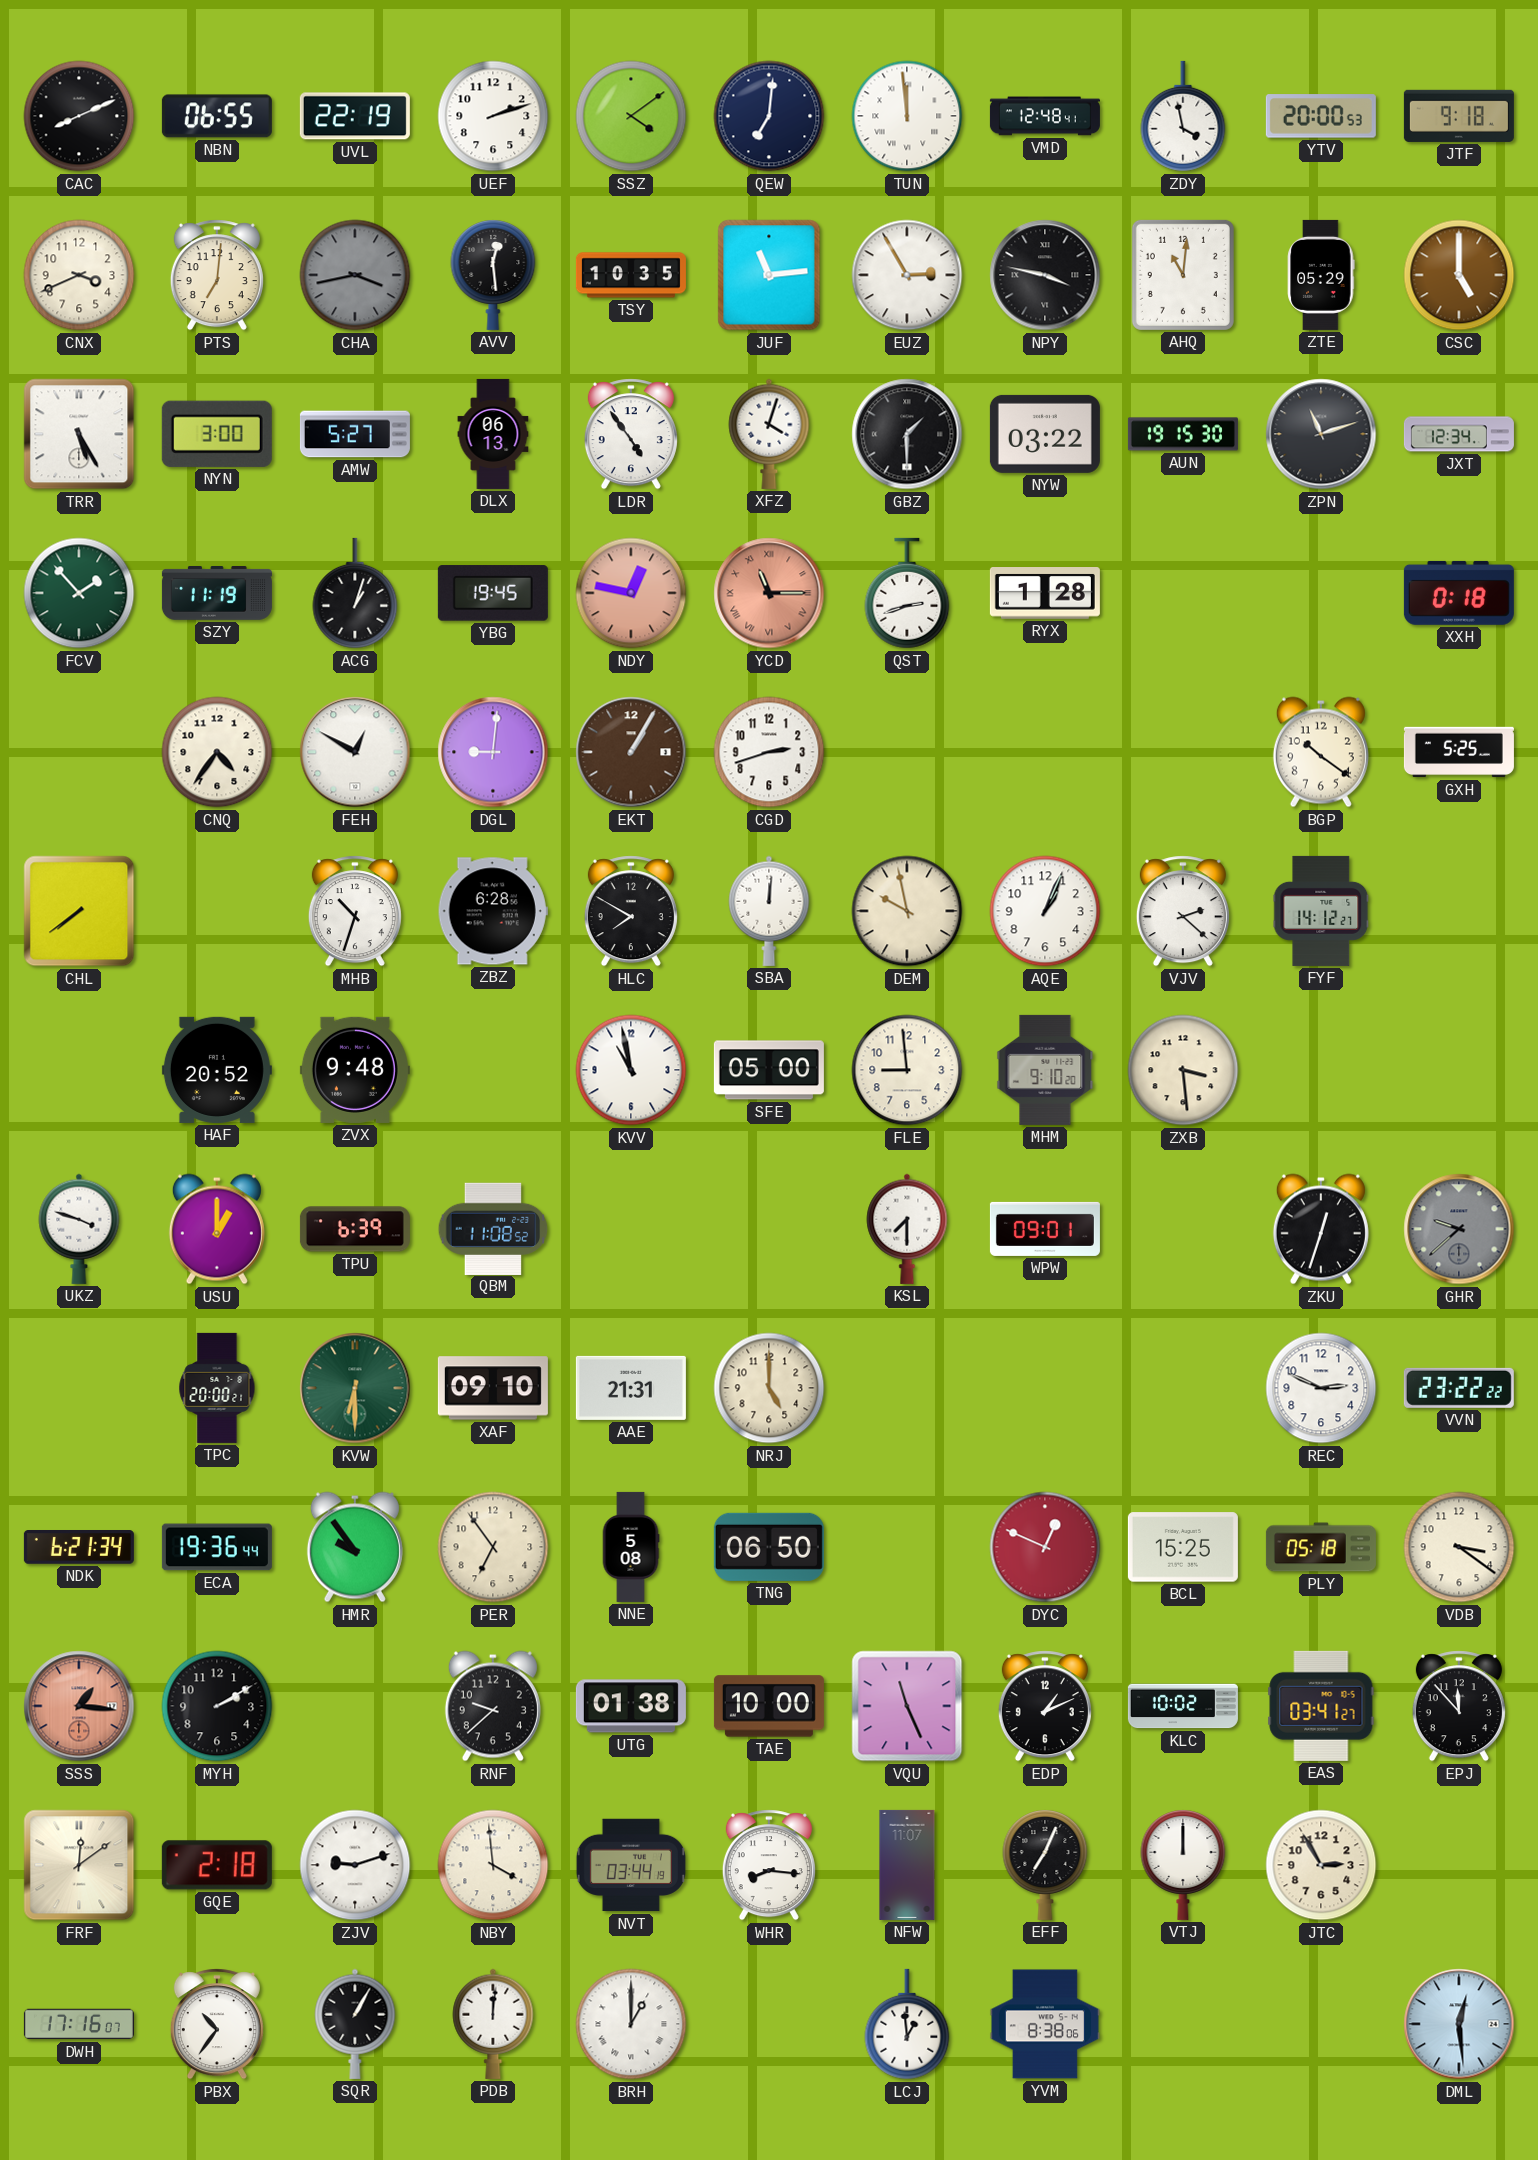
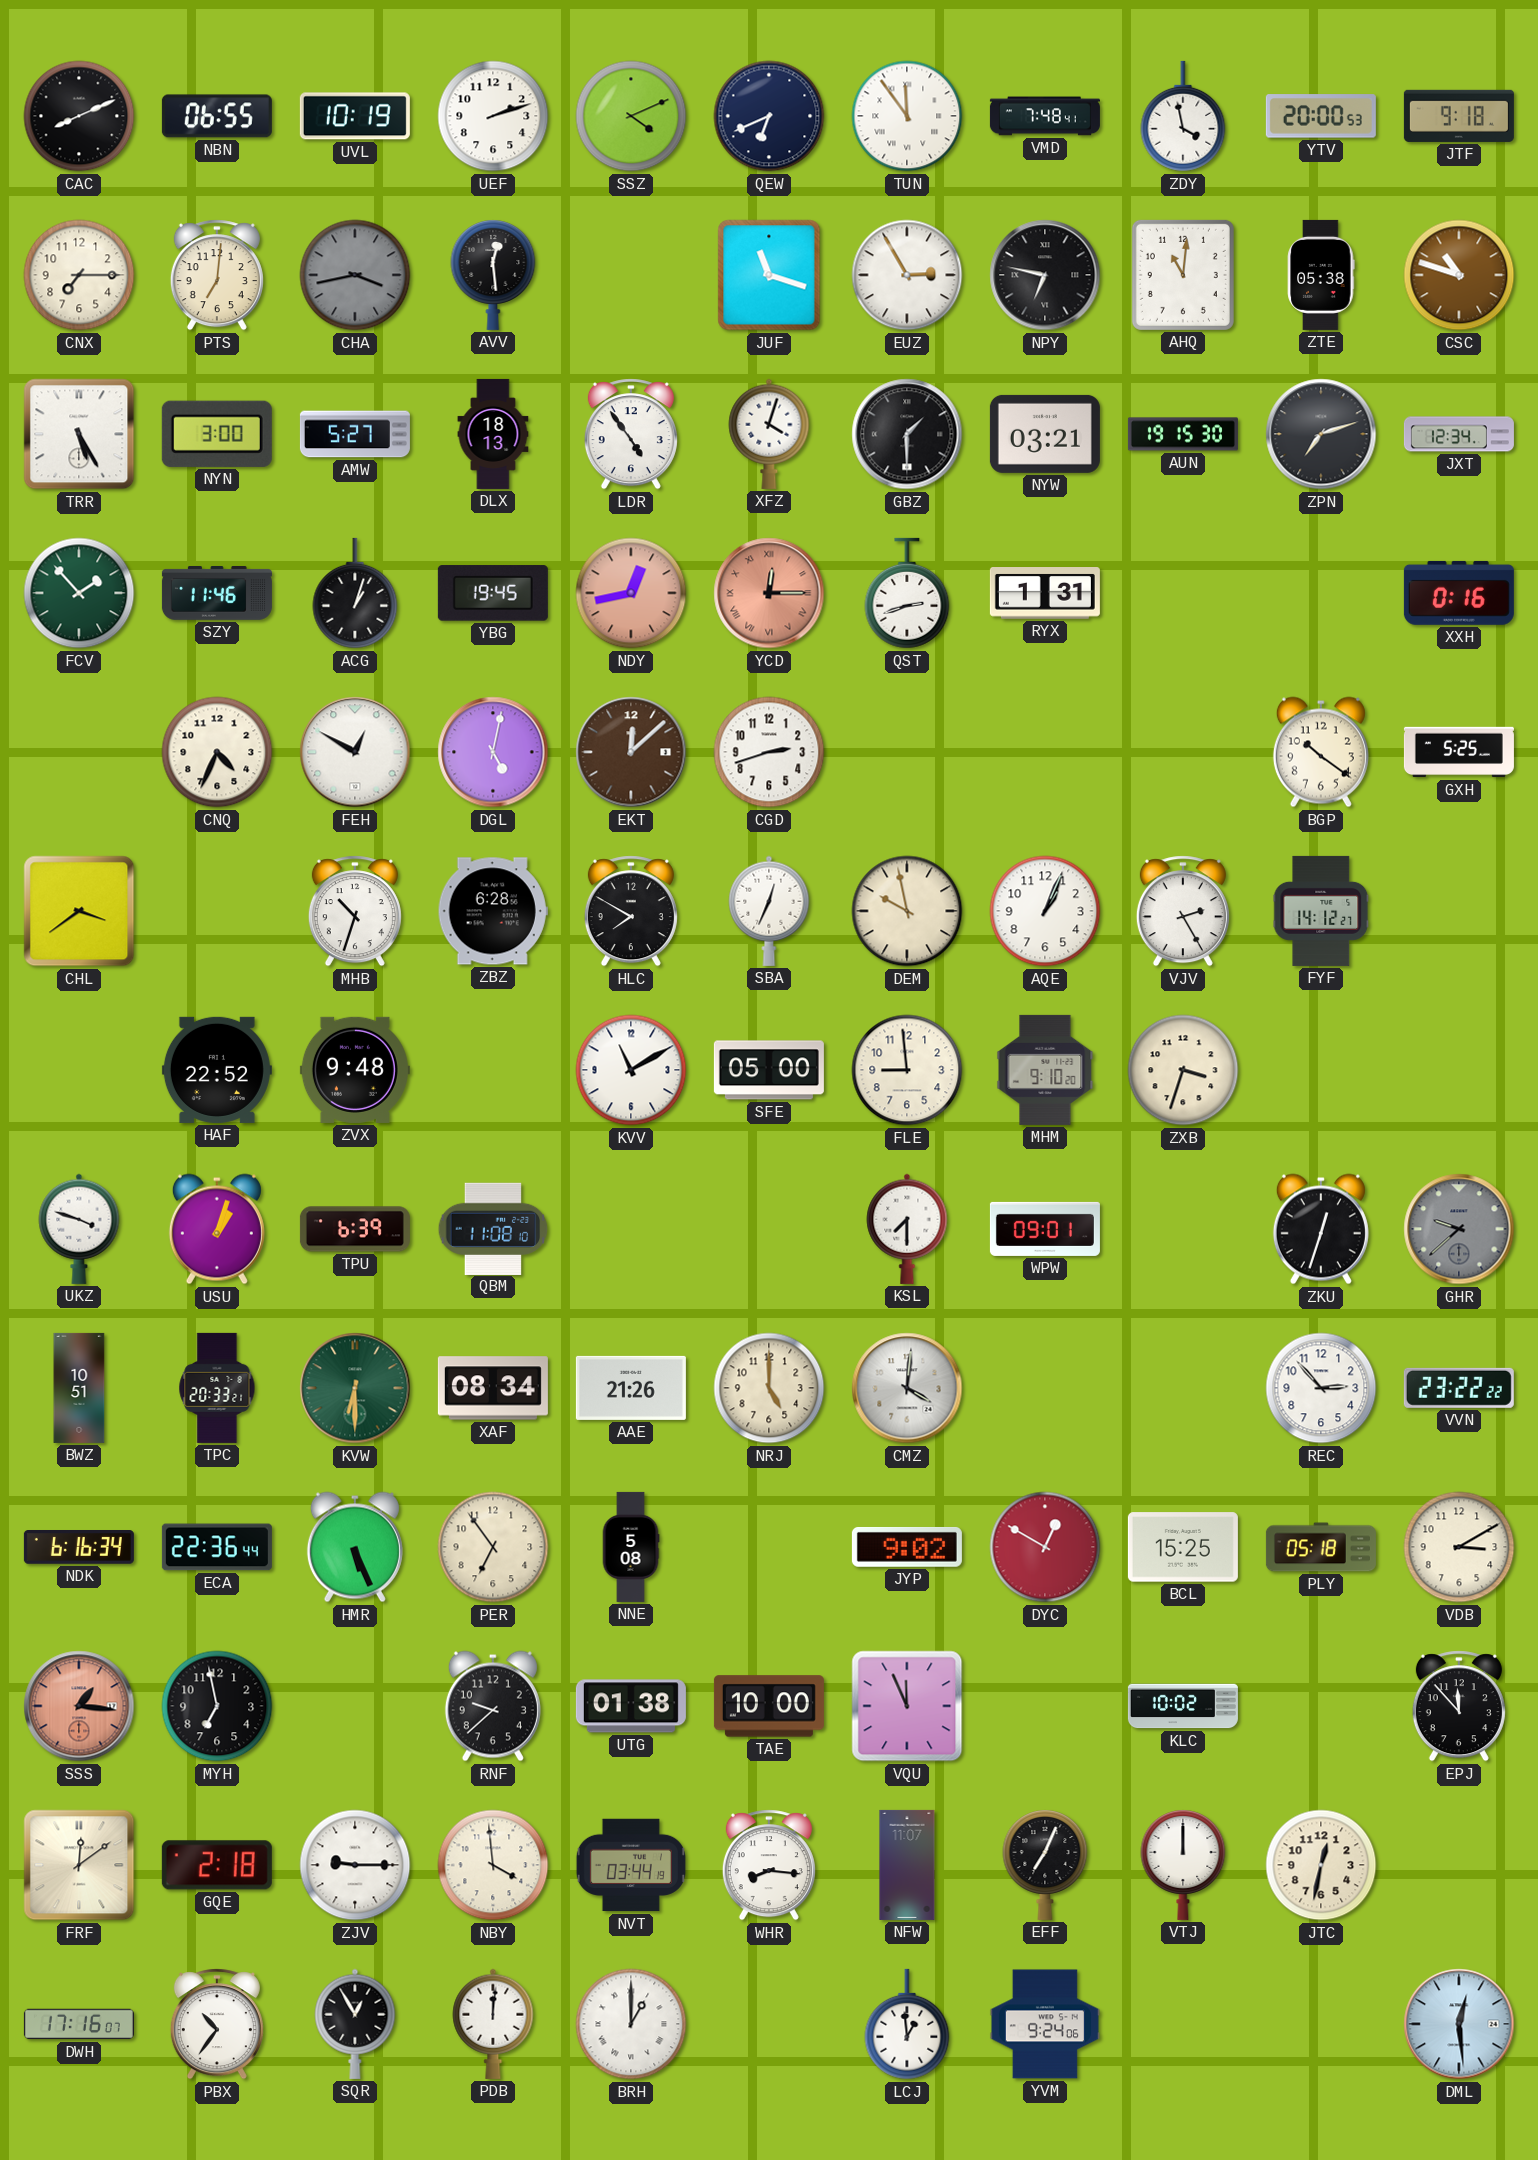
UVL: 22:19 -> 10:19 (355, 116)
SSZ: 4:09 -> 4:11 (631, 116)
QEW: 7:01 -> 6:41 (769, 116)
TUN: 11:59 -> 11:54 (907, 116)
VMD: 12:48 -> 7:48 (1045, 116)
CNX: 3:41 -> 7:15 (79, 275)
TSY: 10:35 -> none (631, 275)
JUF: 11:14 -> 11:18 (769, 275)
NPY: 3:47 -> 6:47 (1045, 275)
ZTE: 05:29 -> 05:38 (1321, 275)
CSC: 5:00 -> 10:48 (1459, 275)
DLX: 06:13 -> 18:13 (493, 434)
NYW: 03:22 -> 03:21 (1045, 434)
ZPN: 11:12 -> 7:12 (1321, 434)
SZY: 11:19 -> 11:46 (217, 594)
NDY: 12:47 -> 12:43 (631, 593)
YCD: 11:15 -> 12:15 (769, 593)
RYX: 1:28 -> 1:31 (1045, 594)
XXH: 0:18 -> 0:16 (1459, 593)
CNQ: 4:36 -> 4:34 (217, 752)
DGL: 9:01 -> 5:02 (493, 752)
EKT: 1:05 -> 12:08 (631, 752)
CHL: 7:39 -> 3:39 (79, 911)
SBA: 12:01 -> 12:34 (769, 911)
VJV: 2:22 -> 2:25 (1183, 911)
HAF: 20:52 -> 22:52 (217, 1070)
KVV: 10:58 -> 11:10 (631, 1070)
ZXB: 3:29 -> 3:33 (1183, 1070)
USU: 1:00 -> 1:03 (217, 1229)
QBM: 11:08:52 -> 11:08:10 (493, 1228)
BWZ: none -> 10:51 (79, 1388)
TPC: 20:00 -> 20:33 (217, 1388)
XAF: 09:10 -> 08:34 (493, 1388)
AAE: 21:31 -> 21:26 (631, 1388)
CMZ: none -> 4:01 (907, 1388)
REC: 2:49 -> 2:53 (1321, 1388)
NDK: 6:21 -> 6:16 (79, 1548)
ECA: 19:36 -> 22:36 (217, 1547)
HMR: 9:54 -> 5:26 (355, 1547)
TNG: 06:50 -> none (769, 1547)
JYP: none -> 9:02 (907, 1547)
DYC: 12:49 -> 12:50 (1045, 1547)
VDB: 3:21 -> 3:10 (1459, 1547)
MYH: 2:10 -> 6:58 (217, 1706)
VQU: 11:26 -> 11:56 (907, 1706)
EDP: 1:11 -> none (1045, 1706)
EAS: 03:41 -> none (1321, 1706)
ZJV: 9:12 -> 9:15 (355, 1865)
JTC: 2:55 -> 12:32 (1321, 1865)
SQR: 1:05 -> 12:55 (355, 2024)
YVM: 8:38 -> 9:24 (1045, 2024)
